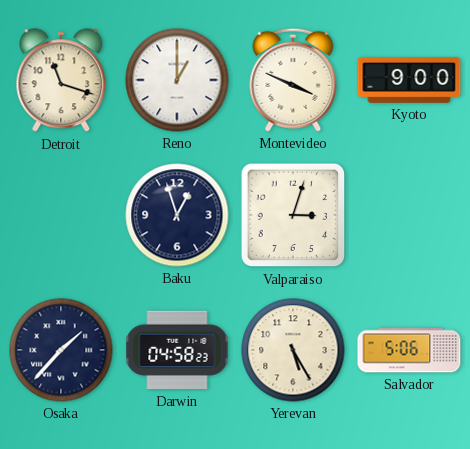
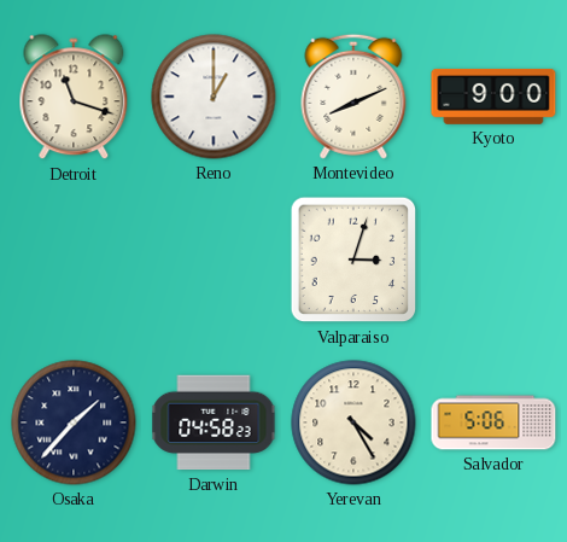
Montevideo: 3:49 -> 8:11 (353, 97)
Baku: 12:57 -> none (177, 215)
Yerevan: 5:25 -> 4:25 (353, 422)
